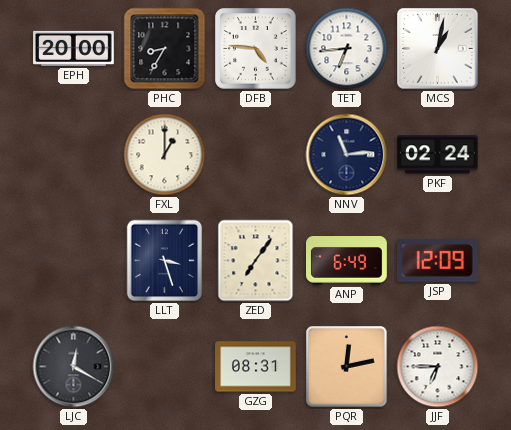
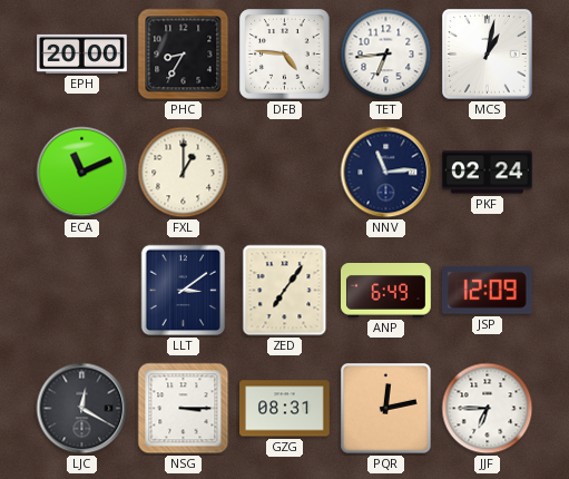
ECA: none -> 11:11 (82, 173)
LLT: 3:27 -> 3:09 (184, 291)
NSG: none -> 3:15 (184, 409)
